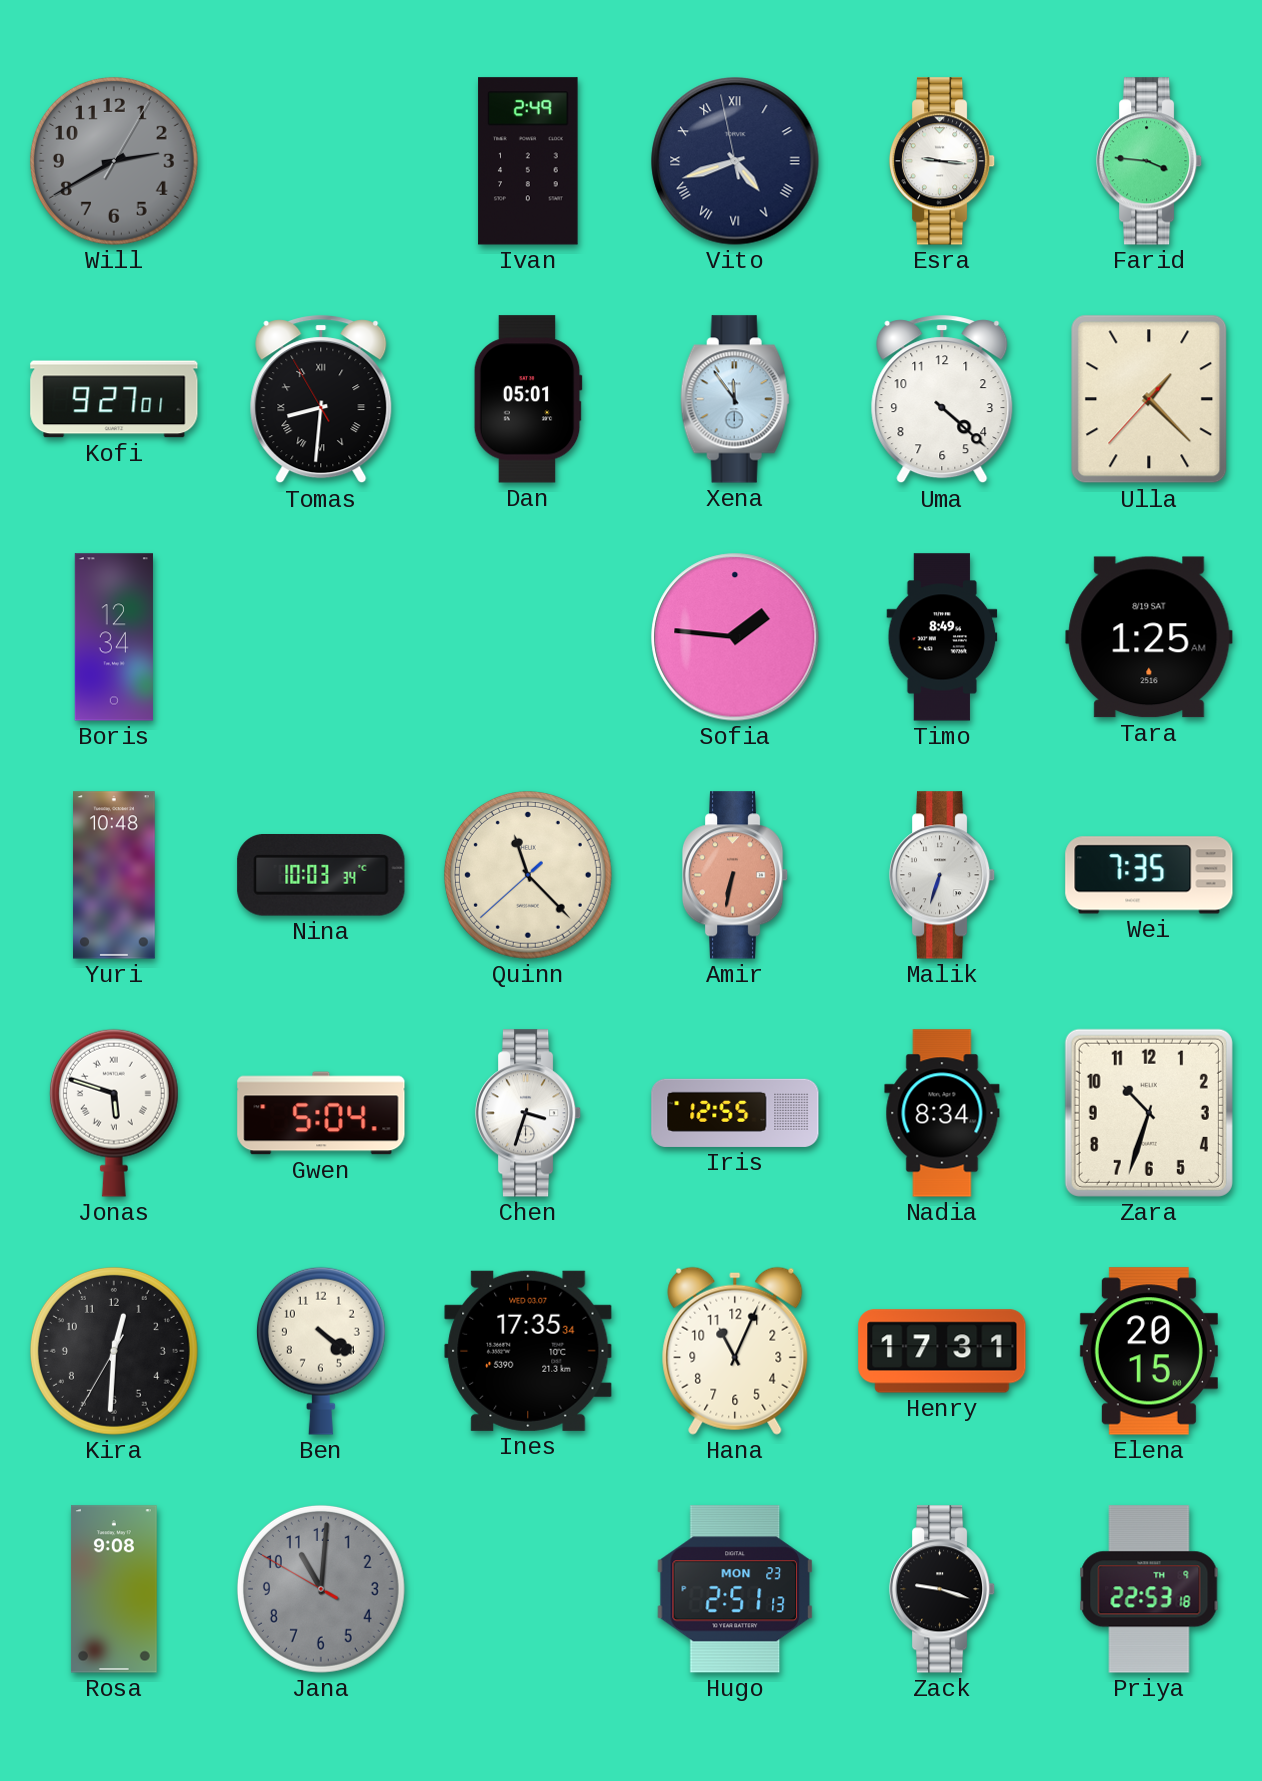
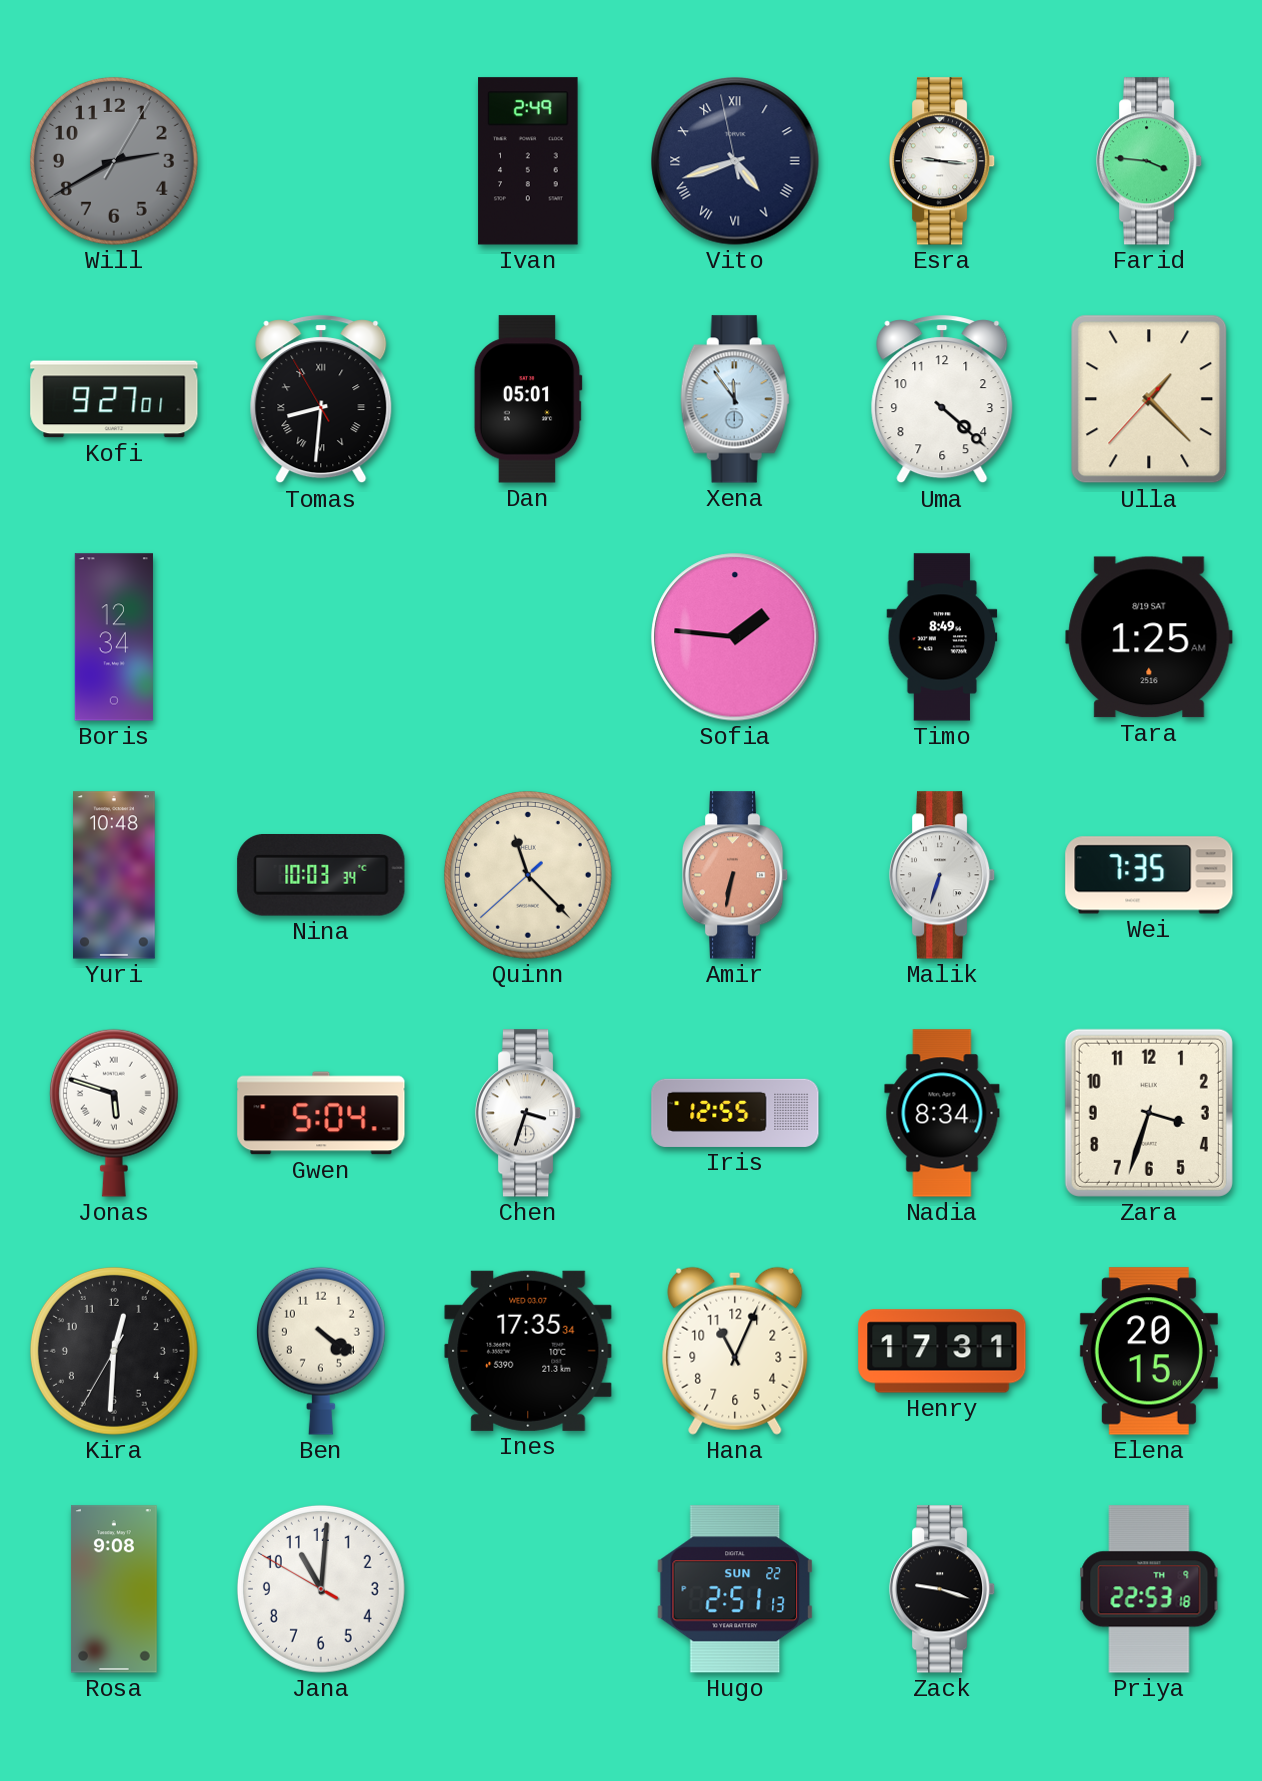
Zara: 10:33 -> 3:33 (1149, 1113)
Jana dial: grey -> white (321, 1589)
Hugo date: MON 23 -> SUN 22 (734, 1589)
